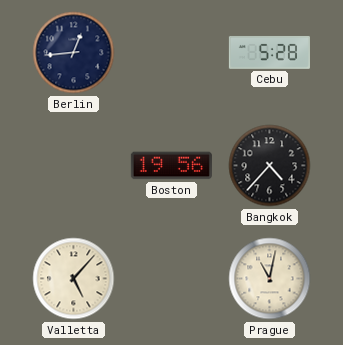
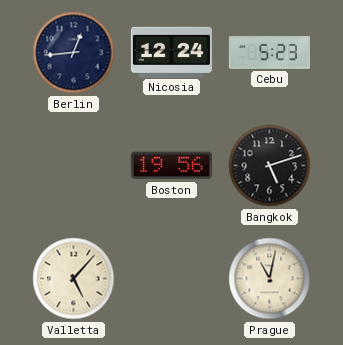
Nicosia: none -> 12:24 (171, 52)
Cebu: 5:28 -> 5:23 (269, 52)
Bangkok: 4:37 -> 5:12 (270, 166)
